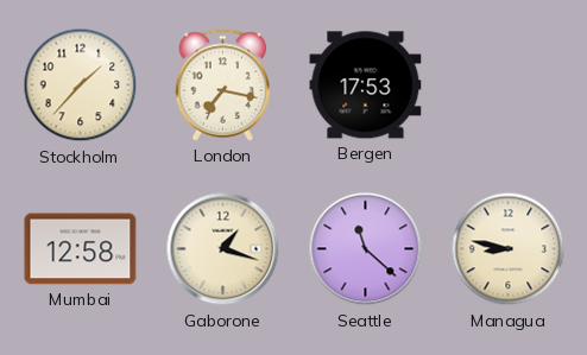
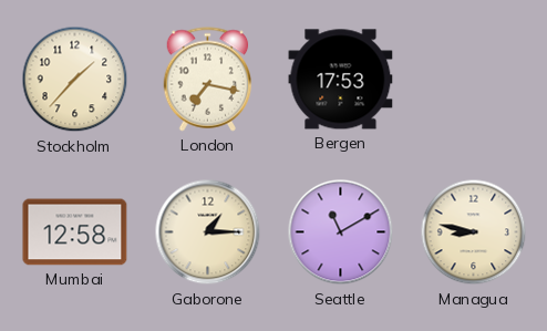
Gaborone: 1:18 -> 1:15 (208, 232)
Seattle: 11:22 -> 11:10 (341, 232)
